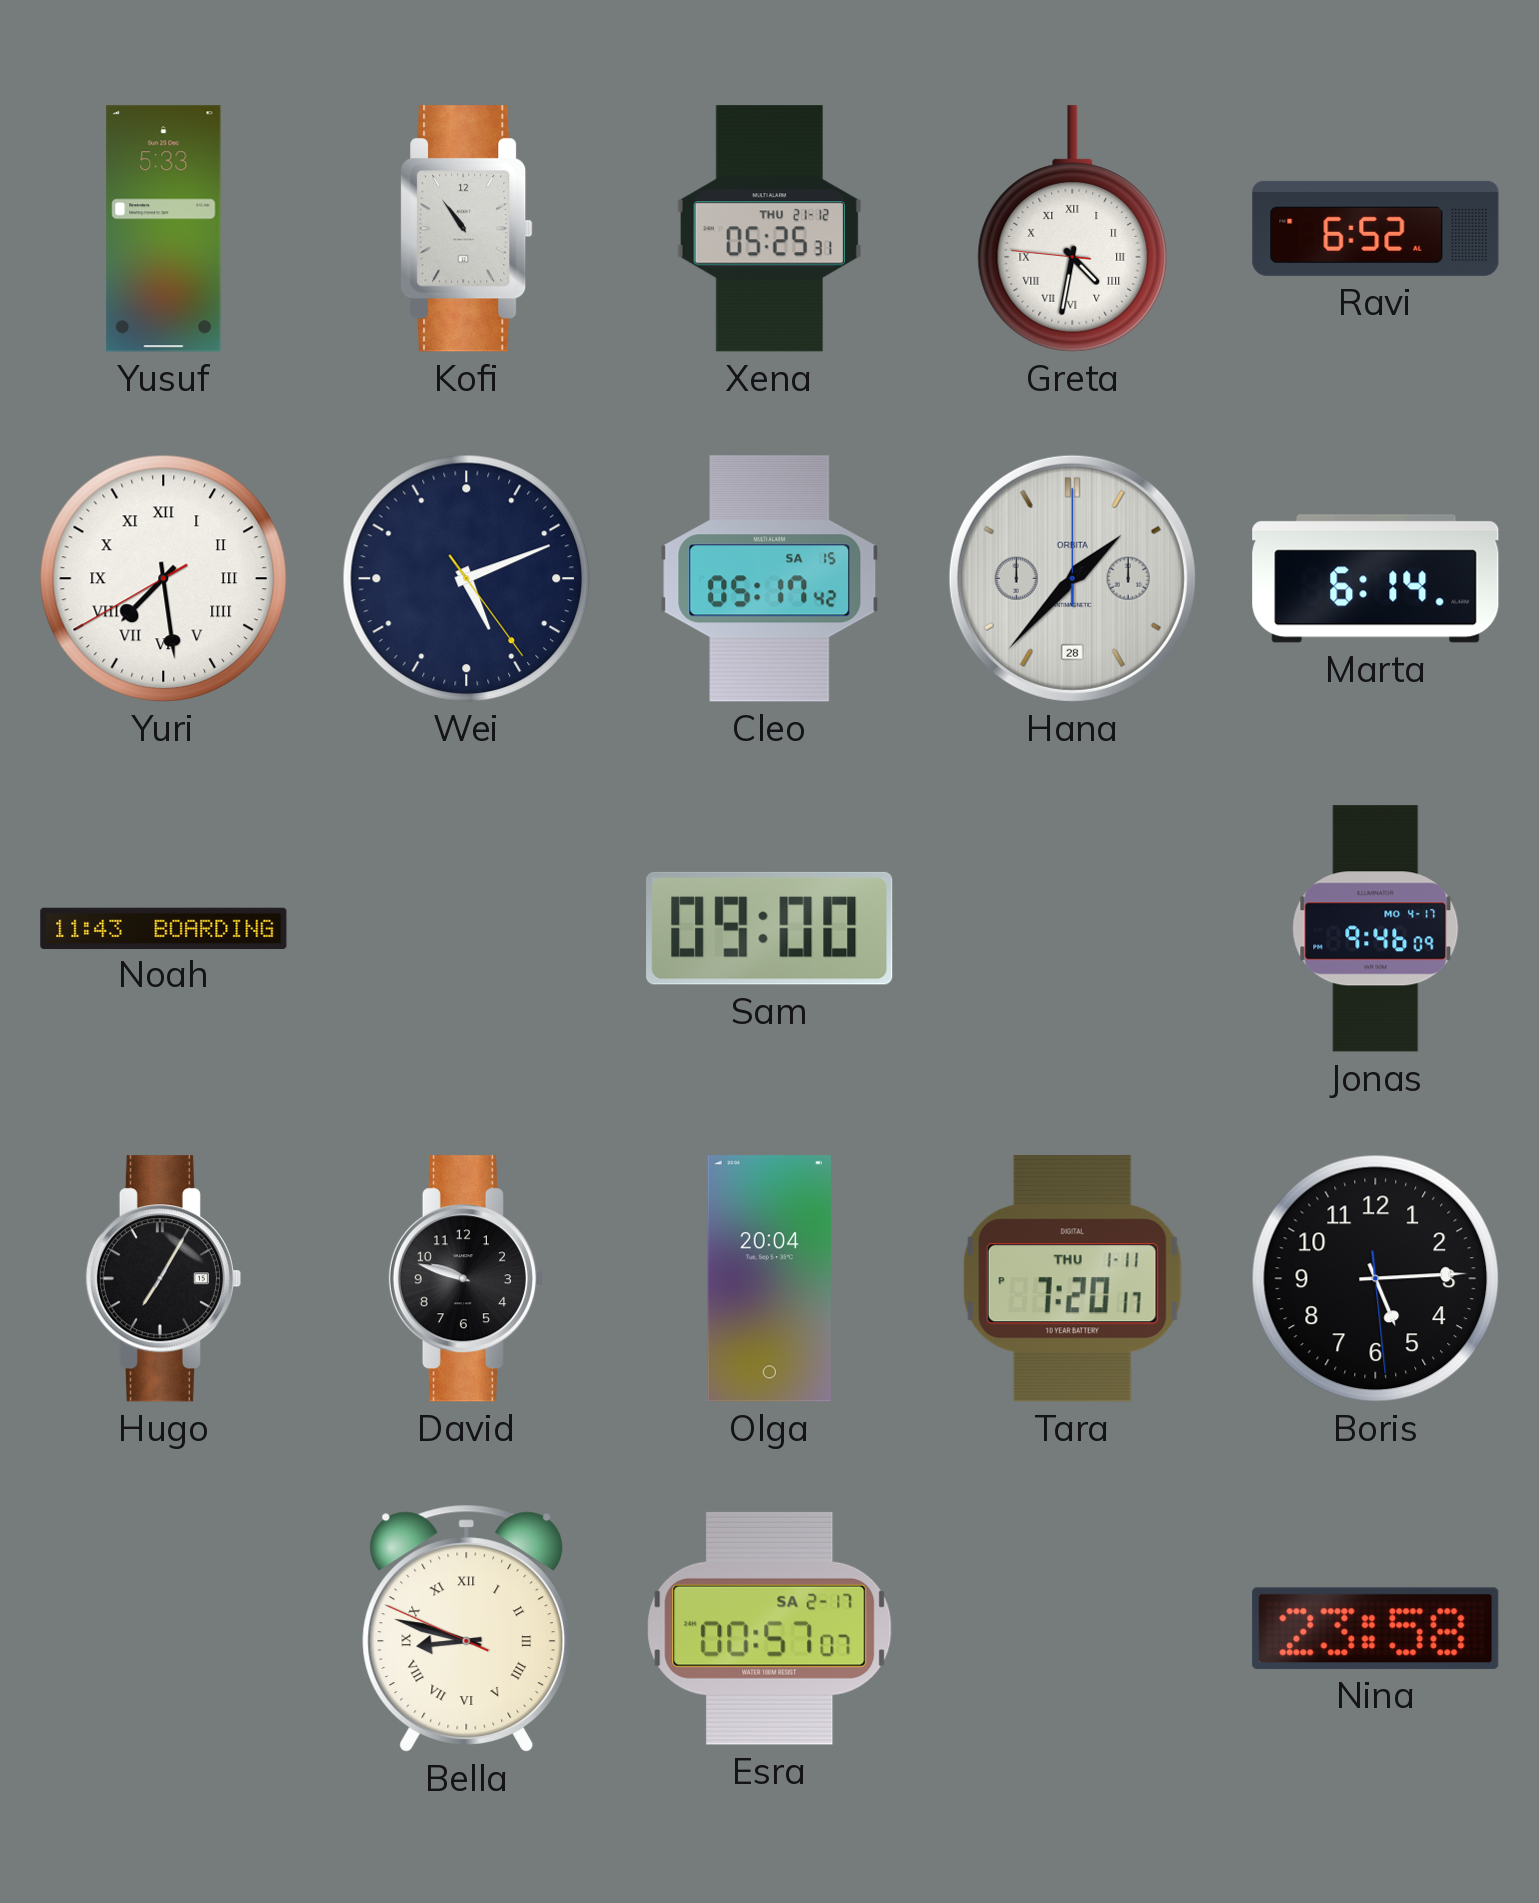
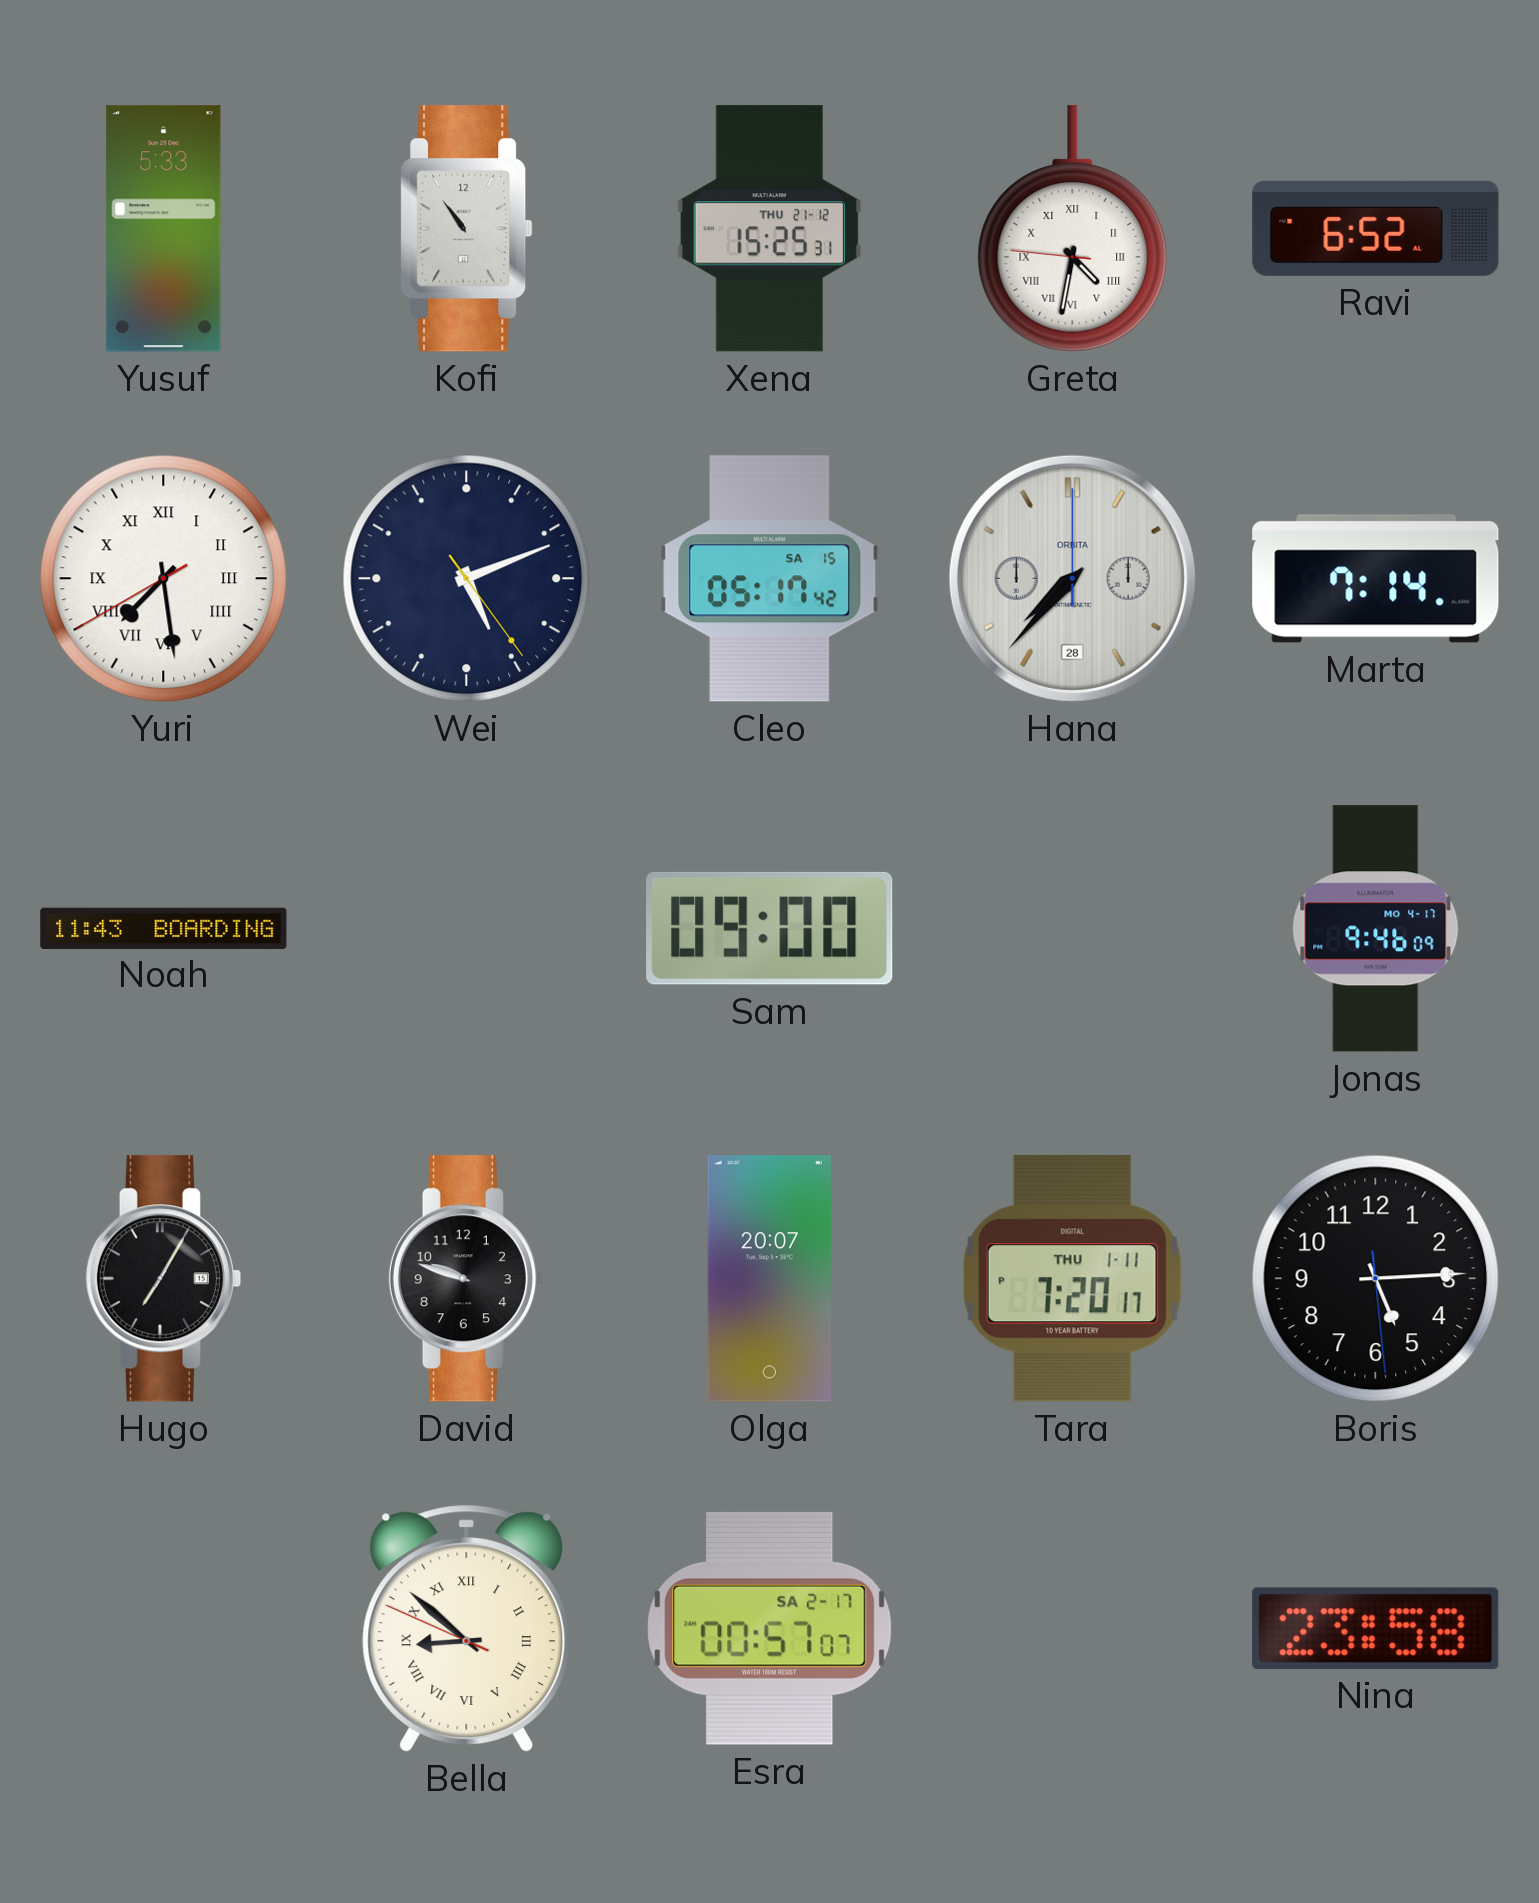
Xena: 05:25 -> 15:25 (769, 229)
Hana: 1:37 -> 7:37 (1072, 578)
Marta: 6:14 -> 7:14 (1376, 579)
Olga: 20:04 -> 20:07 (769, 1279)
Bella: 8:47 -> 8:51 (467, 1628)
